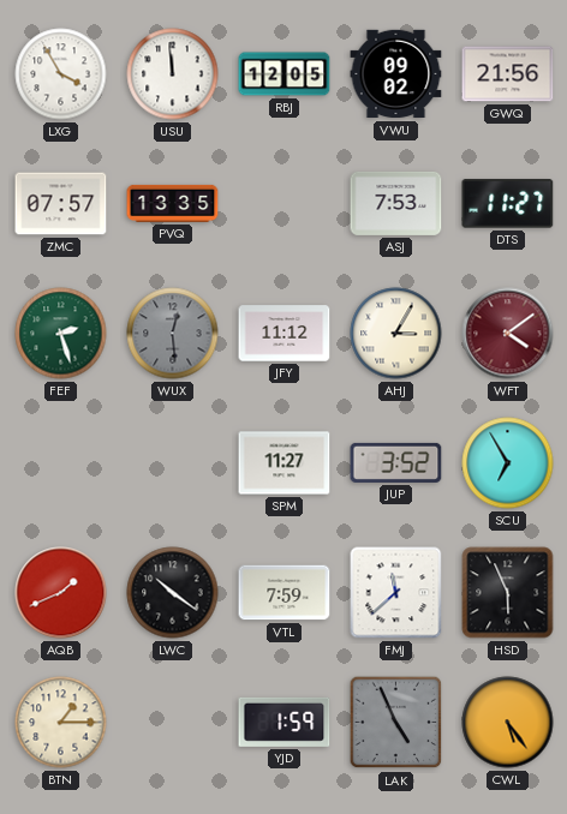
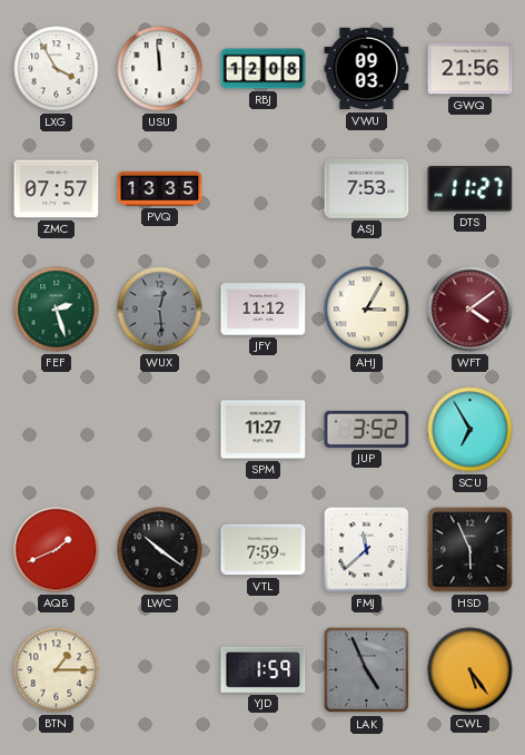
RBJ: 12:05 -> 12:08 (264, 69)
VWU: 09:02 -> 09:03 (367, 69)
